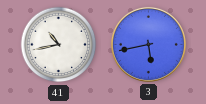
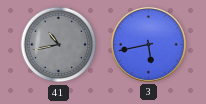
41 dial: white -> grey (59, 45)
